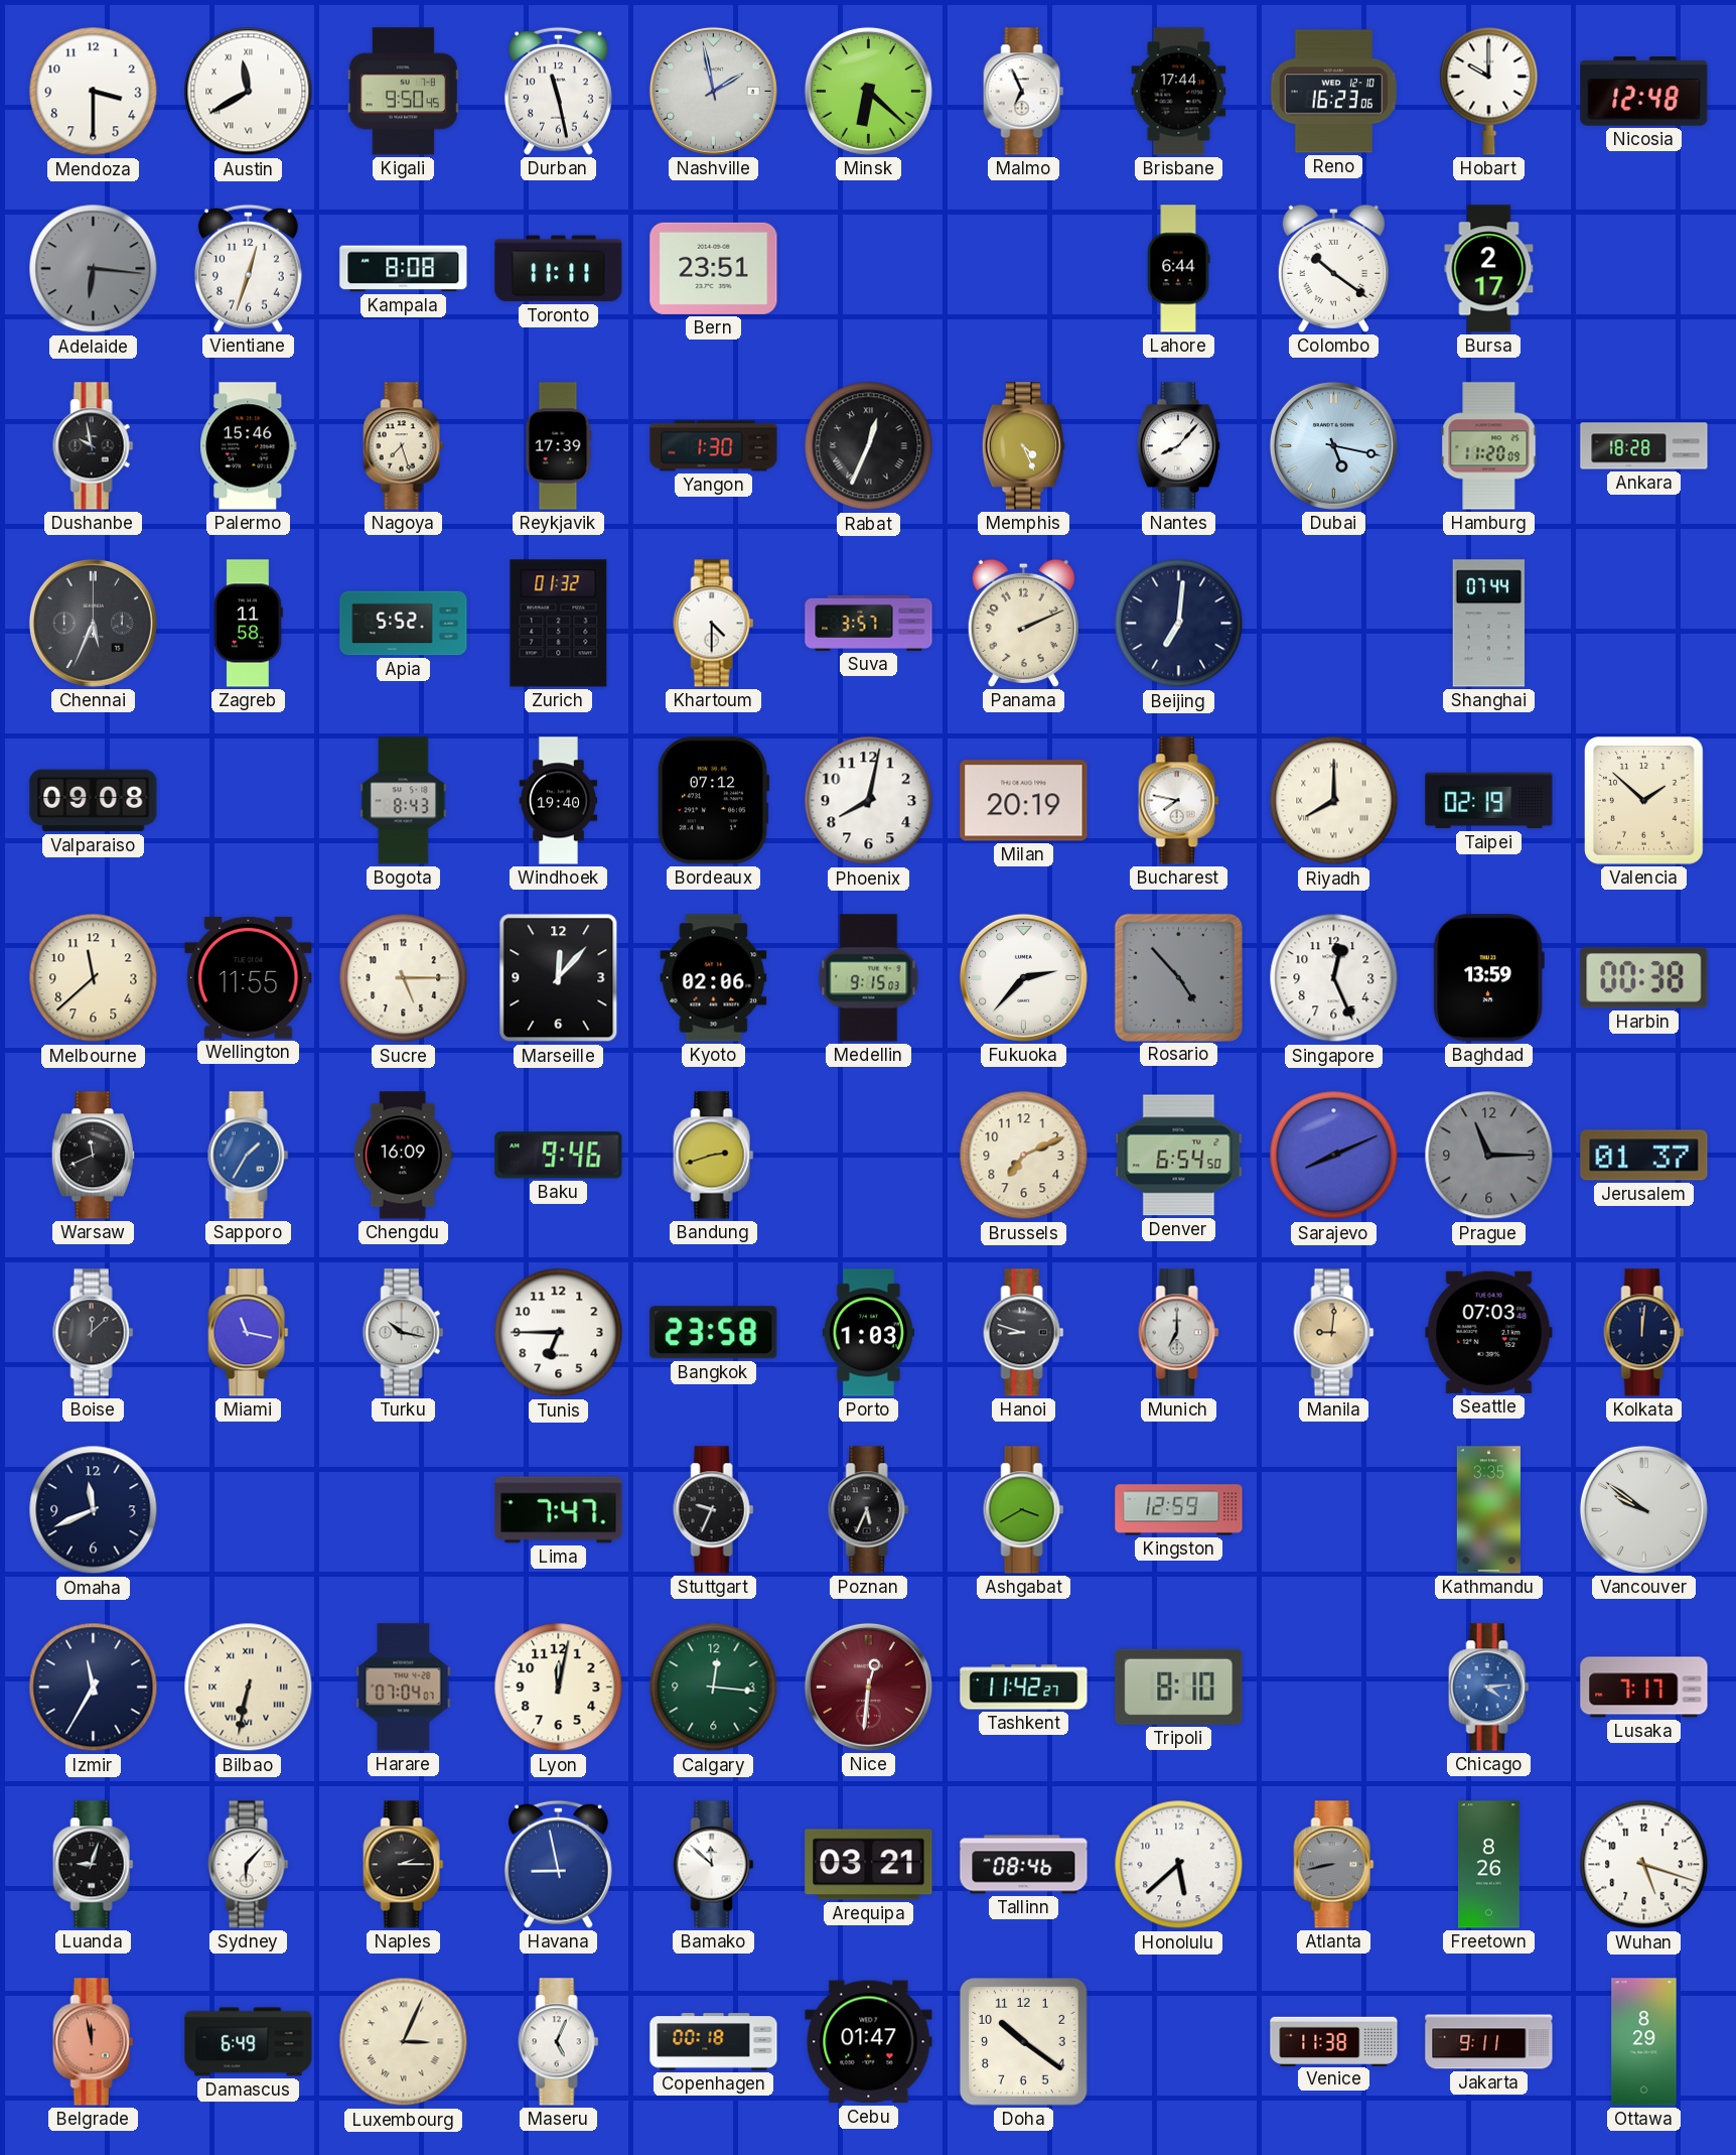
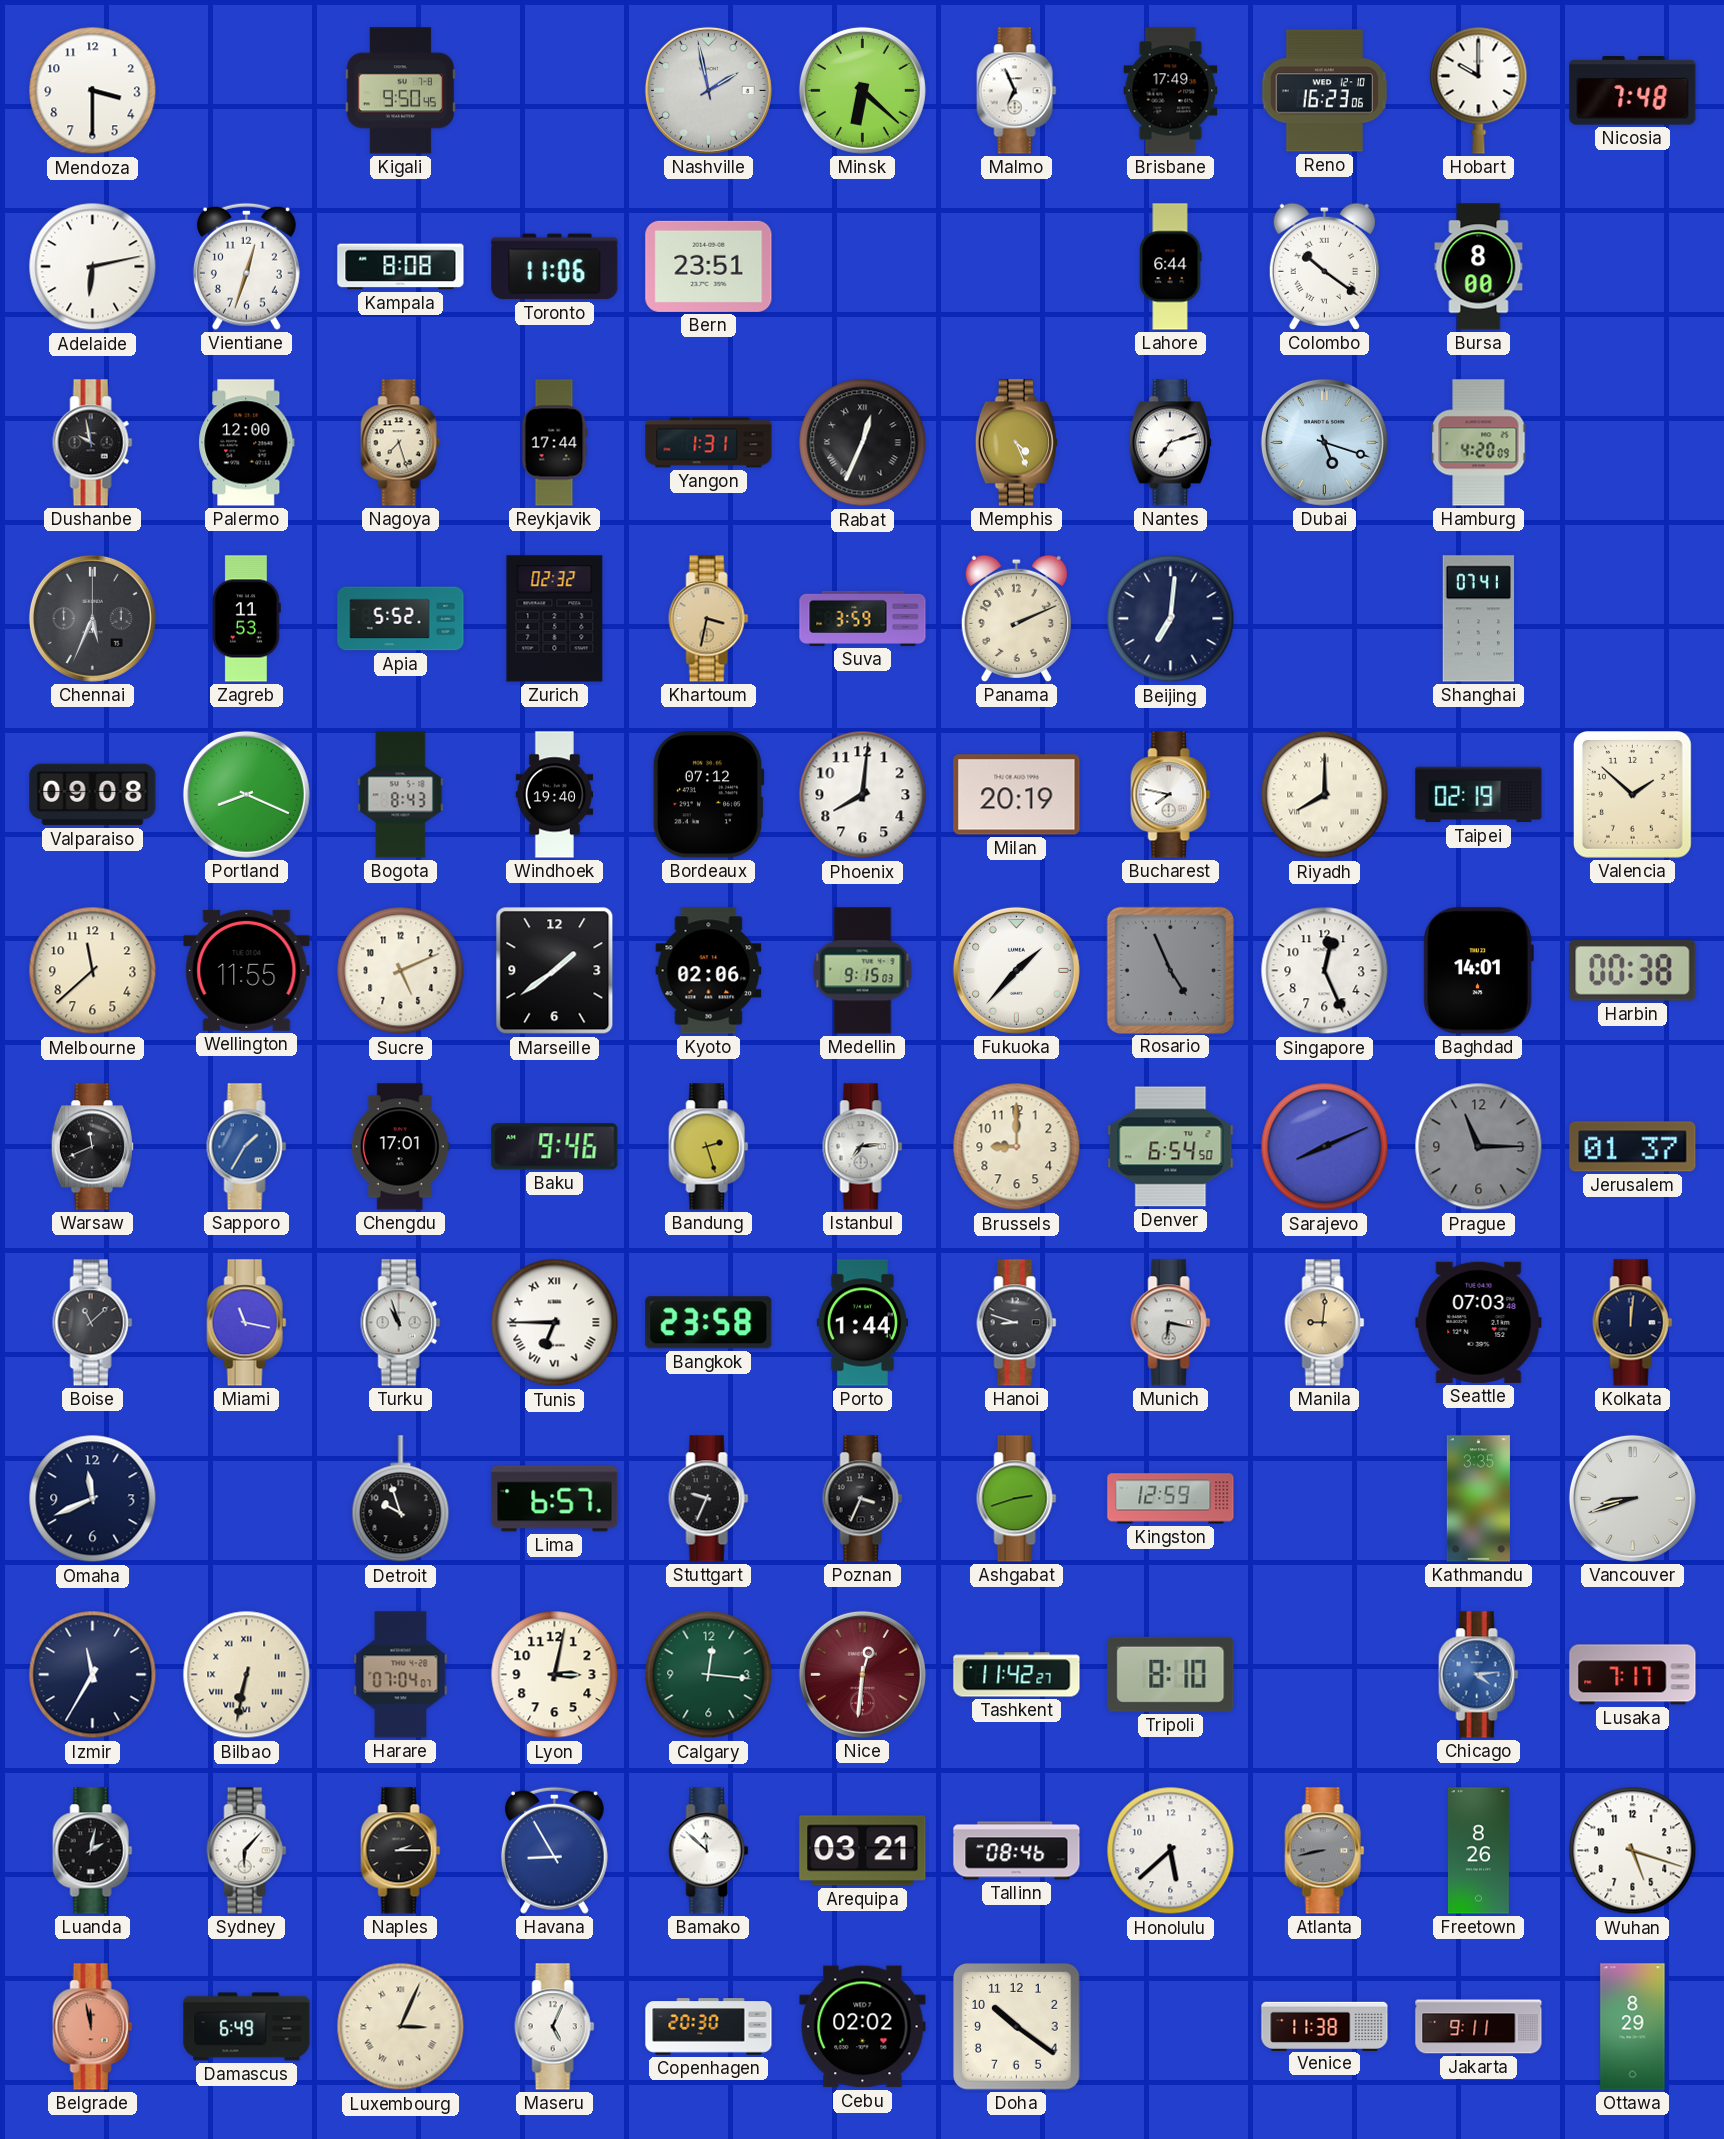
Austin: 11:40 -> none (249, 92)
Durban: 11:28 -> none (558, 91)
Brisbane: 17:44 -> 17:49 (1171, 91)
Nicosia: 12:48 -> 7:48 (1633, 91)
Adelaide: 6:16 -> 6:13 (93, 267)
Adelaide dial: grey -> white (93, 267)
Toronto: 11:11 -> 11:06 (555, 267)
Bursa: 2:17 -> 8:00 (1479, 267)
Palermo: 15:46 -> 12:00 (247, 443)
Reykjavik: 17:39 -> 17:44 (554, 443)
Yangon: 1:30 -> 1:31 (709, 443)
Nantes: 8:07 -> 7:12 (1170, 443)
Dubai: 5:17 -> 5:18 (1324, 442)
Hamburg: 11:20 -> 4:20 (1479, 443)
Ankara: 18:28 -> none (1644, 446)
Zagreb: 11:58 -> 11:53 (246, 619)
Zurich: 01:32 -> 02:32 (555, 619)
Khartoum: 4:30 -> 3:32 (709, 619)
Khartoum dial: white -> champagne (709, 619)
Suva: 3:57 -> 3:59 (863, 618)
Shanghai: 07:44 -> 07:41 (1478, 619)
Portland: none -> 8:19 (246, 794)
Phoenix: 8:02 -> 8:01 (863, 795)
Sucre: 5:15 -> 5:11 (401, 971)
Marseille: 12:07 -> 1:39 (555, 971)
Fukuoka: 2:37 -> 1:37 (1016, 970)
Rosario: 4:53 -> 4:56 (1170, 970)
Baghdad: 13:59 -> 14:01 (1478, 971)
Chengdu: 16:09 -> 17:01 (400, 1147)
Bandung: 2:42 -> 2:27 (709, 1147)
Istanbul: none -> 7:14 (863, 1147)
Brussels: 7:11 -> 9:00 (1017, 1147)
Boise: 12:08 -> 11:08 (93, 1323)
Turku: 10:17 -> 10:57 (401, 1323)
Tunis numerals: Arabic -> Roman (555, 1323)
Porto: 1:03 -> 1:44 (862, 1323)
Munich: 7:00 -> 6:17 (1171, 1323)
Detroit: none -> 9:57 (401, 1499)
Lima: 7:47 -> 6:57 (555, 1499)
Poznan: 5:34 -> 3:34 (863, 1499)
Ashgabat: 3:40 -> 2:42 (1017, 1499)
Vancouver: 9:51 -> 8:42 (1632, 1498)
Lyon: 12:02 -> 3:02 (555, 1675)
Luanda: 9:03 -> 2:02 (93, 1851)
Havana: 8:58 -> 8:55 (554, 1850)
Copenhagen: 00:18 -> 20:30 (709, 2027)
Cebu: 01:47 -> 02:02 (863, 2027)
